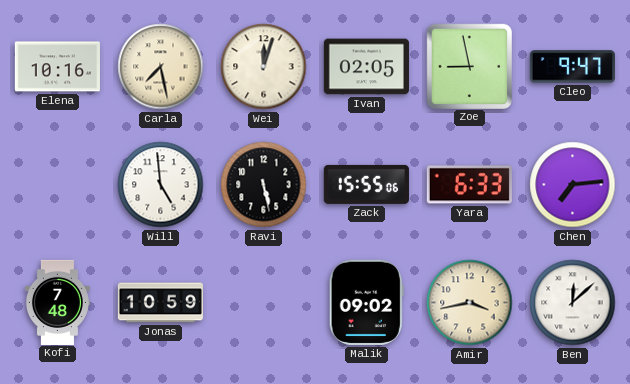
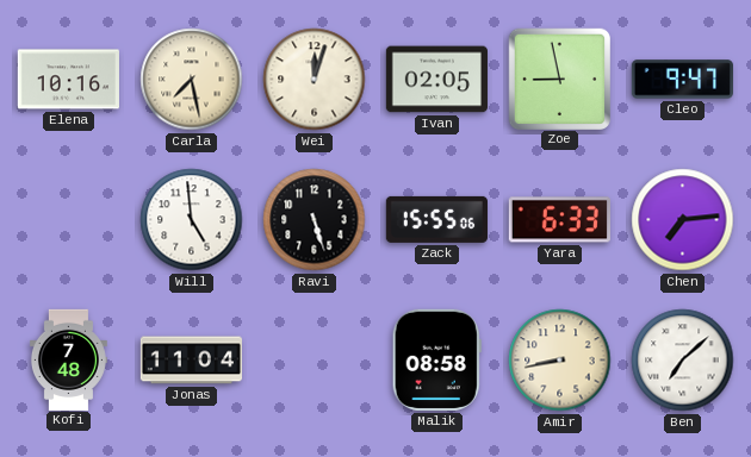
Ravi: 5:28 -> 5:27 (315, 220)
Jonas: 10:59 -> 11:04 (191, 361)
Malik: 09:02 -> 08:58 (436, 359)
Amir: 3:43 -> 8:43 (560, 361)
Ben: 12:08 -> 7:08 (683, 361)
